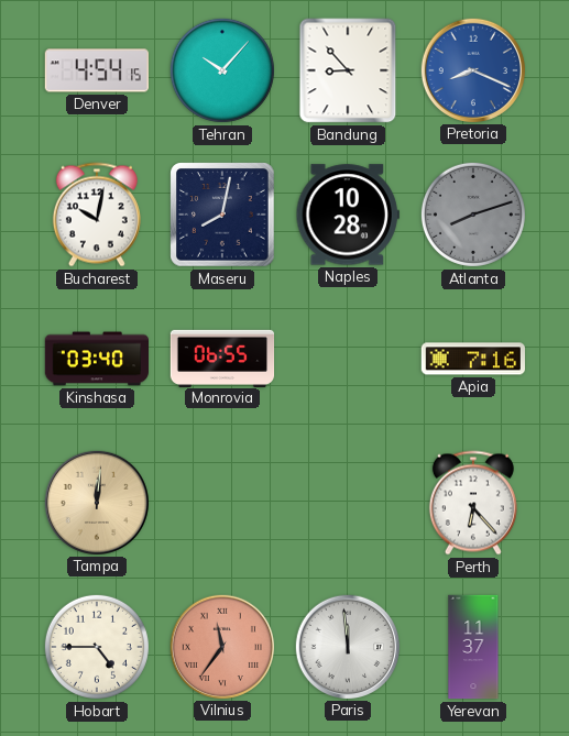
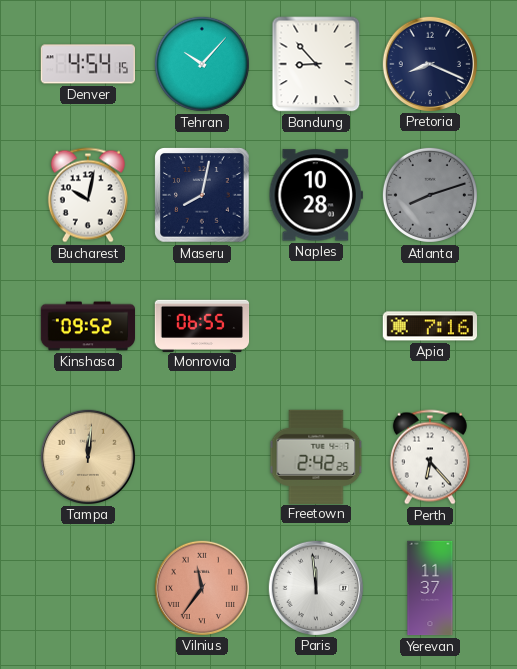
Pretoria dial: blue -> navy (429, 63)
Kinshasa: 03:40 -> 09:52 (88, 326)
Freetown: none -> 2:42 (316, 456)
Hobart: 4:45 -> none (97, 647)
